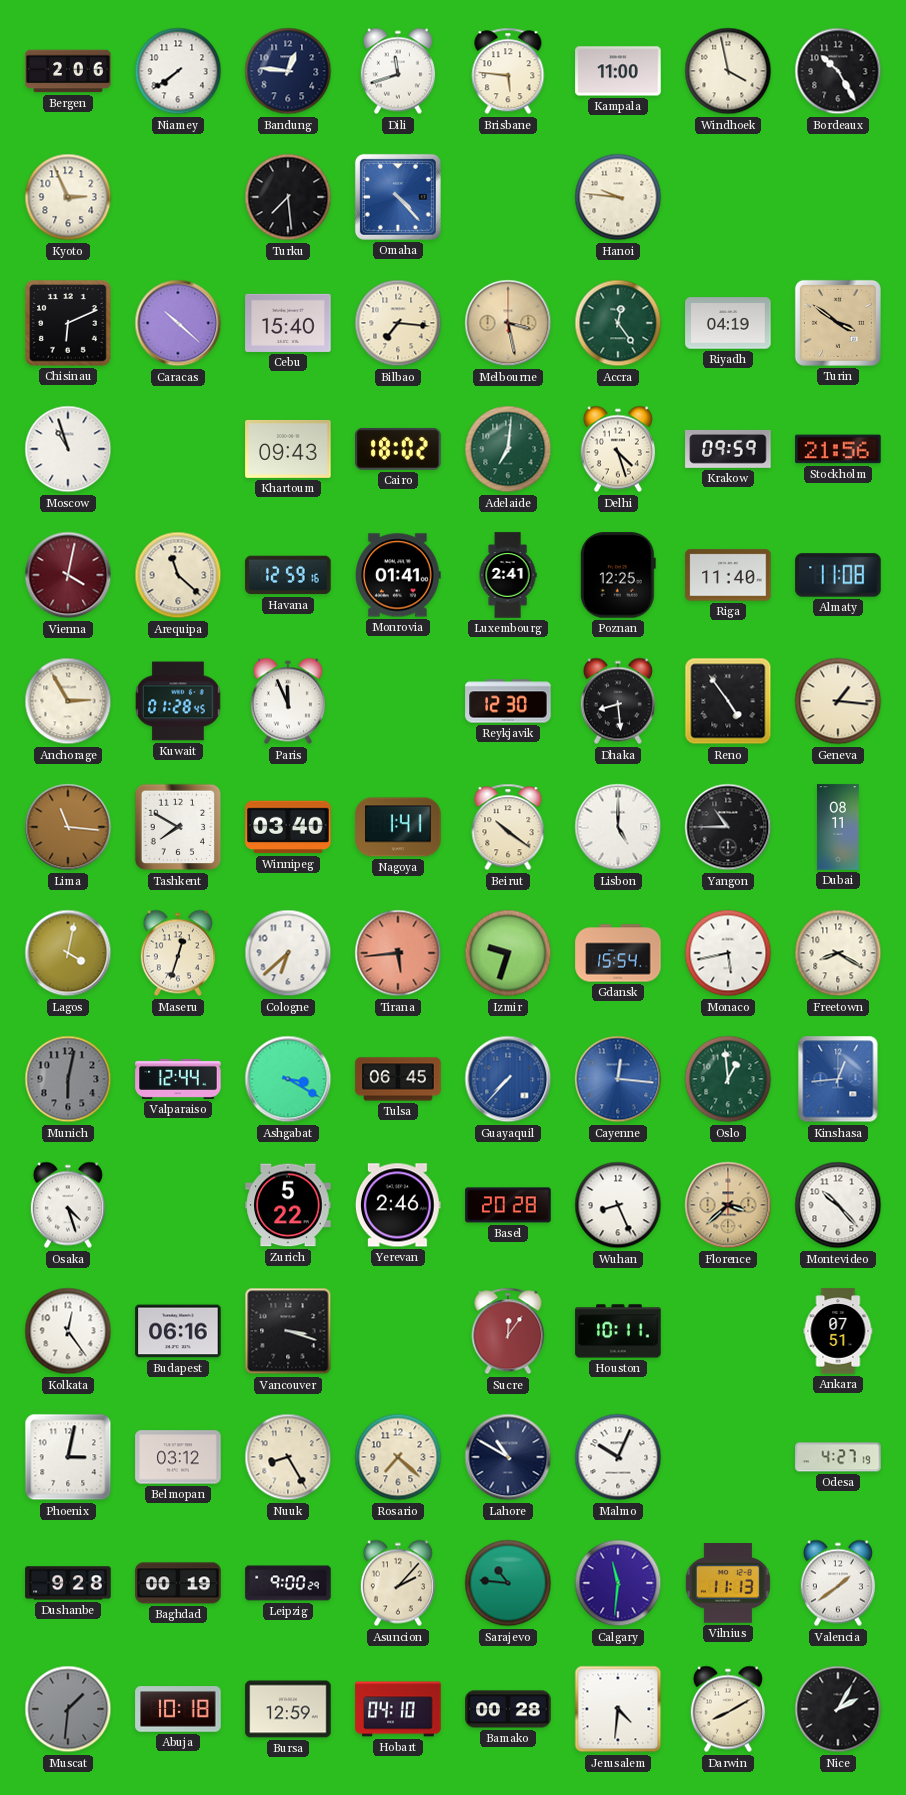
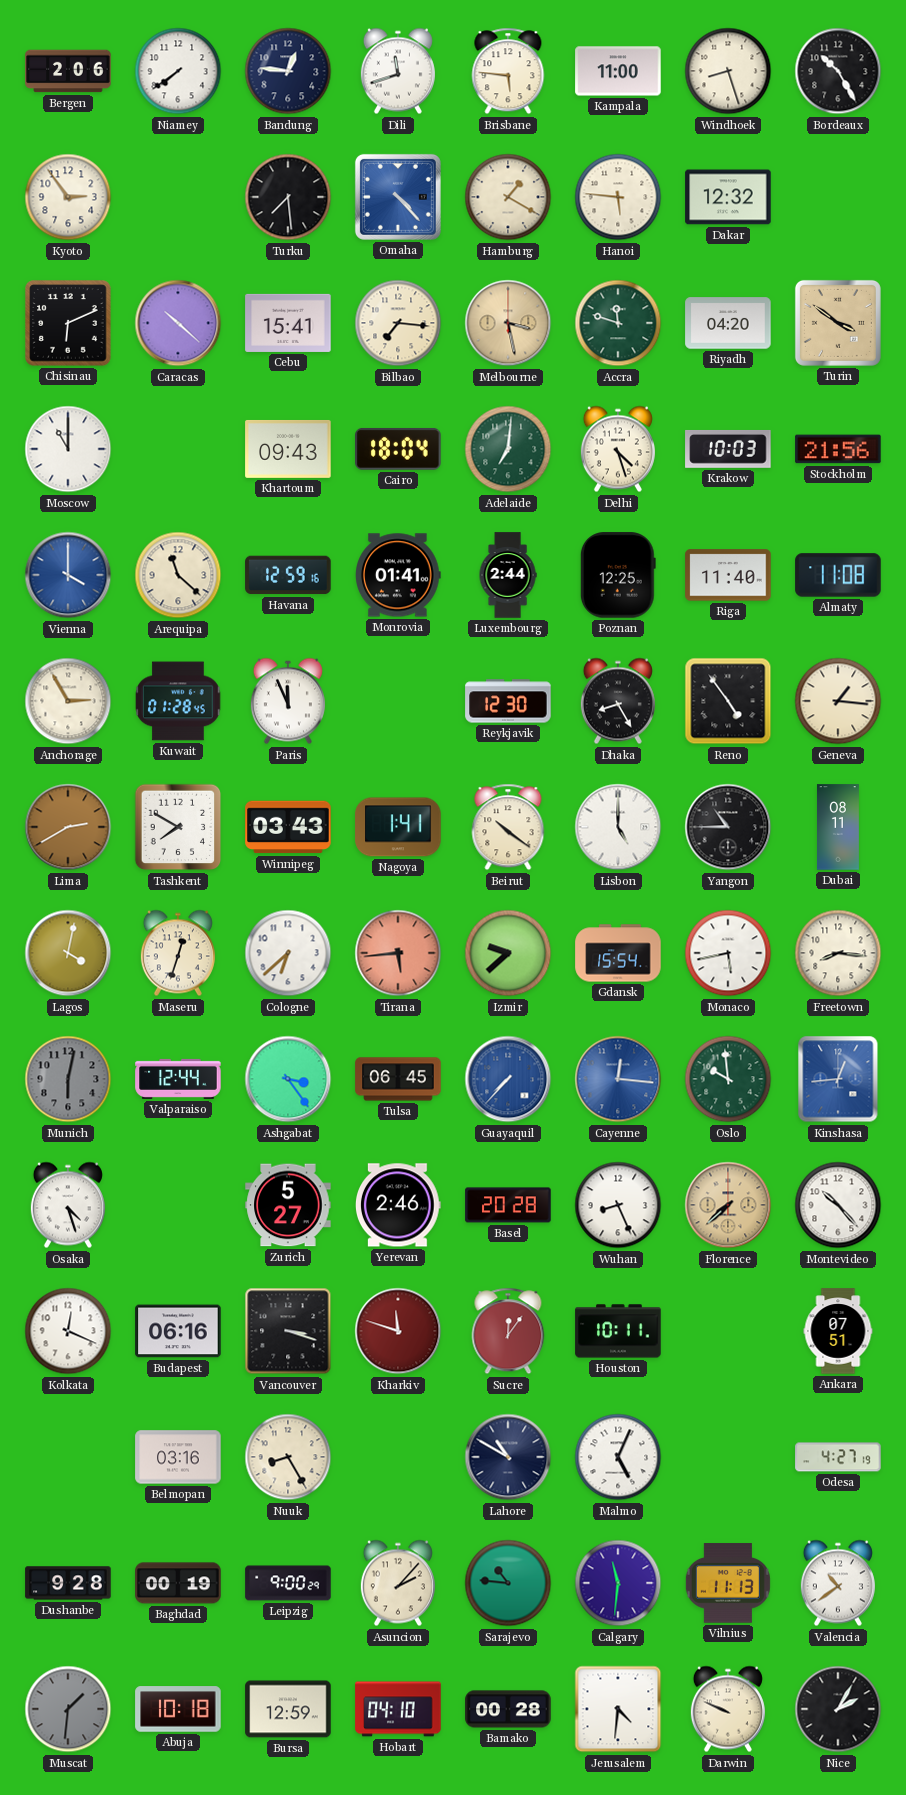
Windhoek: 3:58 -> 8:27 (728, 71)
Kyoto: 2:56 -> 2:54 (68, 197)
Hamburg: none -> 1:20 (508, 197)
Hanoi: 9:46 -> 5:46 (618, 197)
Dakar: none -> 12:32 (728, 197)
Cebu: 15:40 -> 15:41 (288, 323)
Accra: 12:24 -> 11:48 (618, 323)
Riyadh: 04:19 -> 04:20 (728, 323)
Moscow: 10:57 -> 11:00 (68, 449)
Cairo: 18:02 -> 18:04 (398, 449)
Krakow: 09:59 -> 10:03 (728, 449)
Vienna: 4:02 -> 4:00 (68, 575)
Vienna dial: burgundy -> blue (68, 575)
Luxembourg: 2:41 -> 2:44 (508, 575)
Dhaka: 8:29 -> 8:25 (618, 701)
Lima: 11:16 -> 2:40 (68, 827)
Winnipeg: 03:40 -> 03:43 (288, 827)
Izmir: 9:33 -> 9:38 (508, 953)
Freetown: 8:20 -> 8:16 (838, 953)
Ashgabat: 3:20 -> 3:24 (288, 1079)
Oslo: 12:59 -> 9:59 (728, 1079)
Zurich: 5:22 -> 5:27 (288, 1205)
Florence: 3:38 -> 7:38 (728, 1205)
Kolkata: 12:24 -> 12:19 (68, 1331)
Kharkiv: none -> 11:48 (398, 1331)
Phoenix: 3:02 -> none (68, 1457)
Belmopan: 03:12 -> 03:16 (178, 1457)
Rosario: 7:22 -> none (398, 1457)
Malmo: 10:04 -> 5:04 (618, 1457)
Valencia: 1:39 -> 10:39 (838, 1583)
Darwin: 8:10 -> 9:49 (728, 1709)
